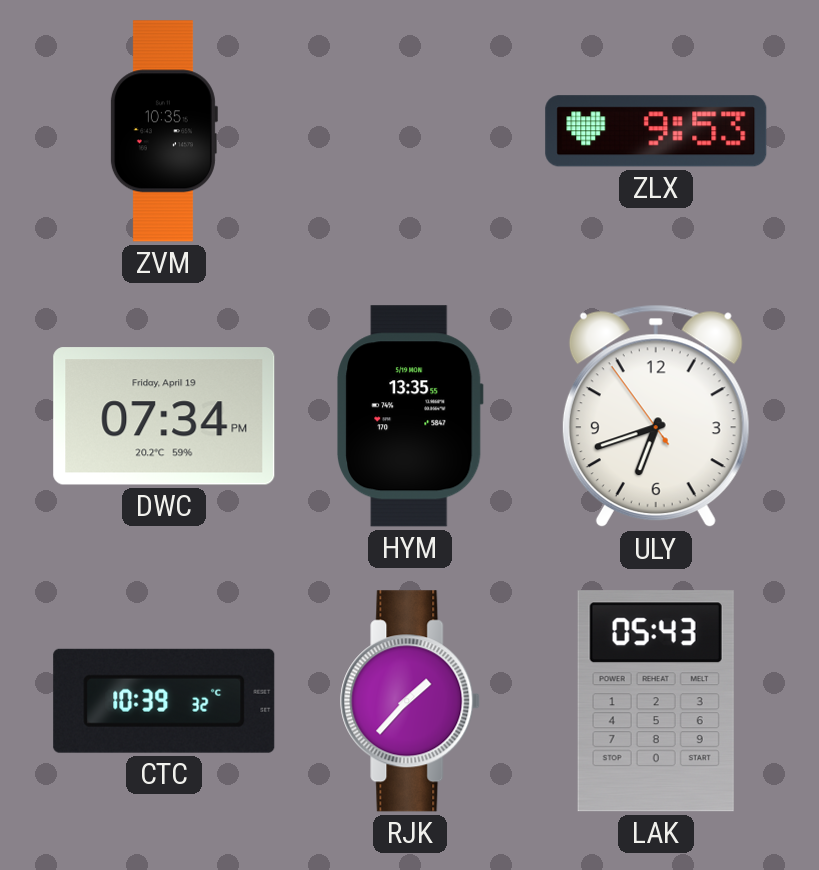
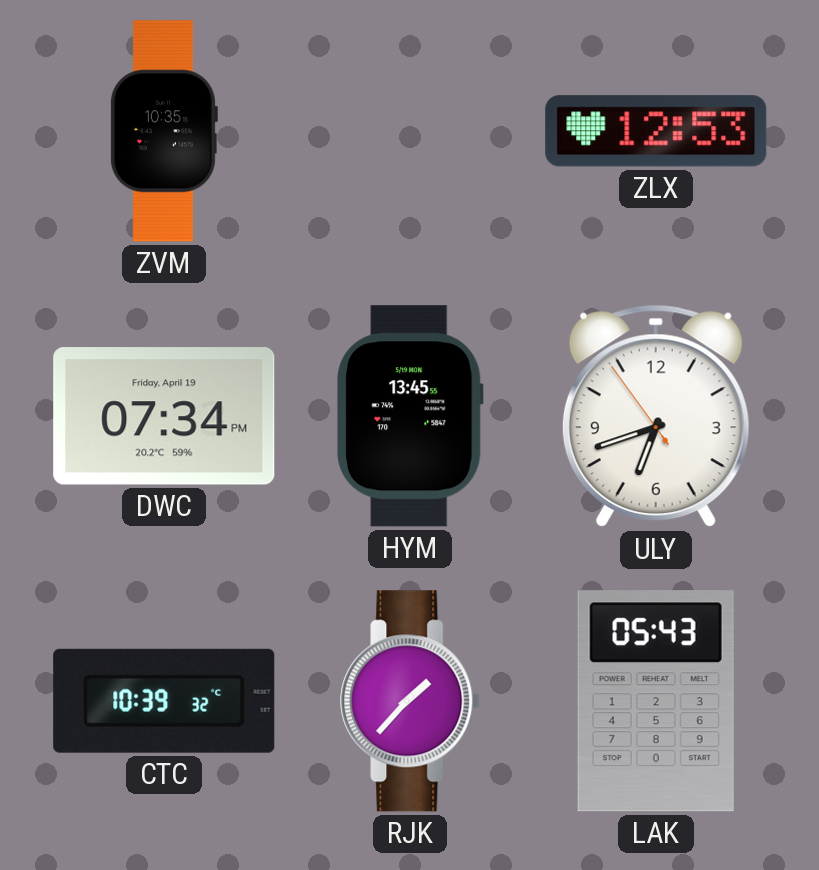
ZLX: 9:53 -> 12:53 (656, 131)
HYM: 13:35 -> 13:45 (411, 416)
